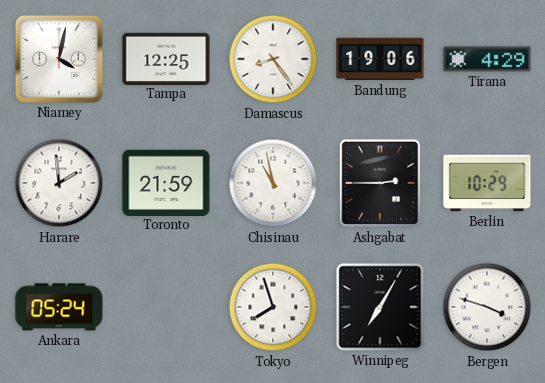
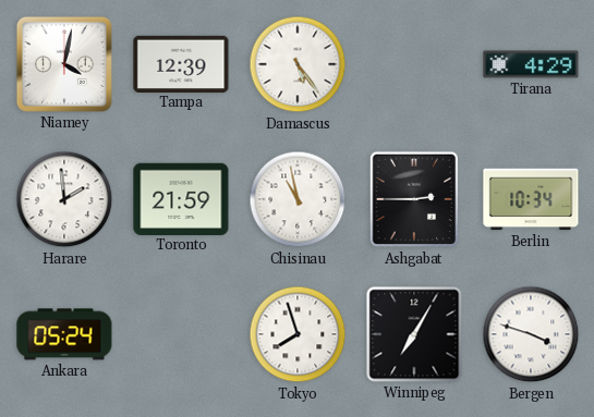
Tampa: 12:25 -> 12:39 (181, 63)
Damascus: 8:24 -> 5:24 (298, 64)
Bandung: 19:06 -> none (380, 59)
Berlin: 10:29 -> 10:34 (531, 199)
